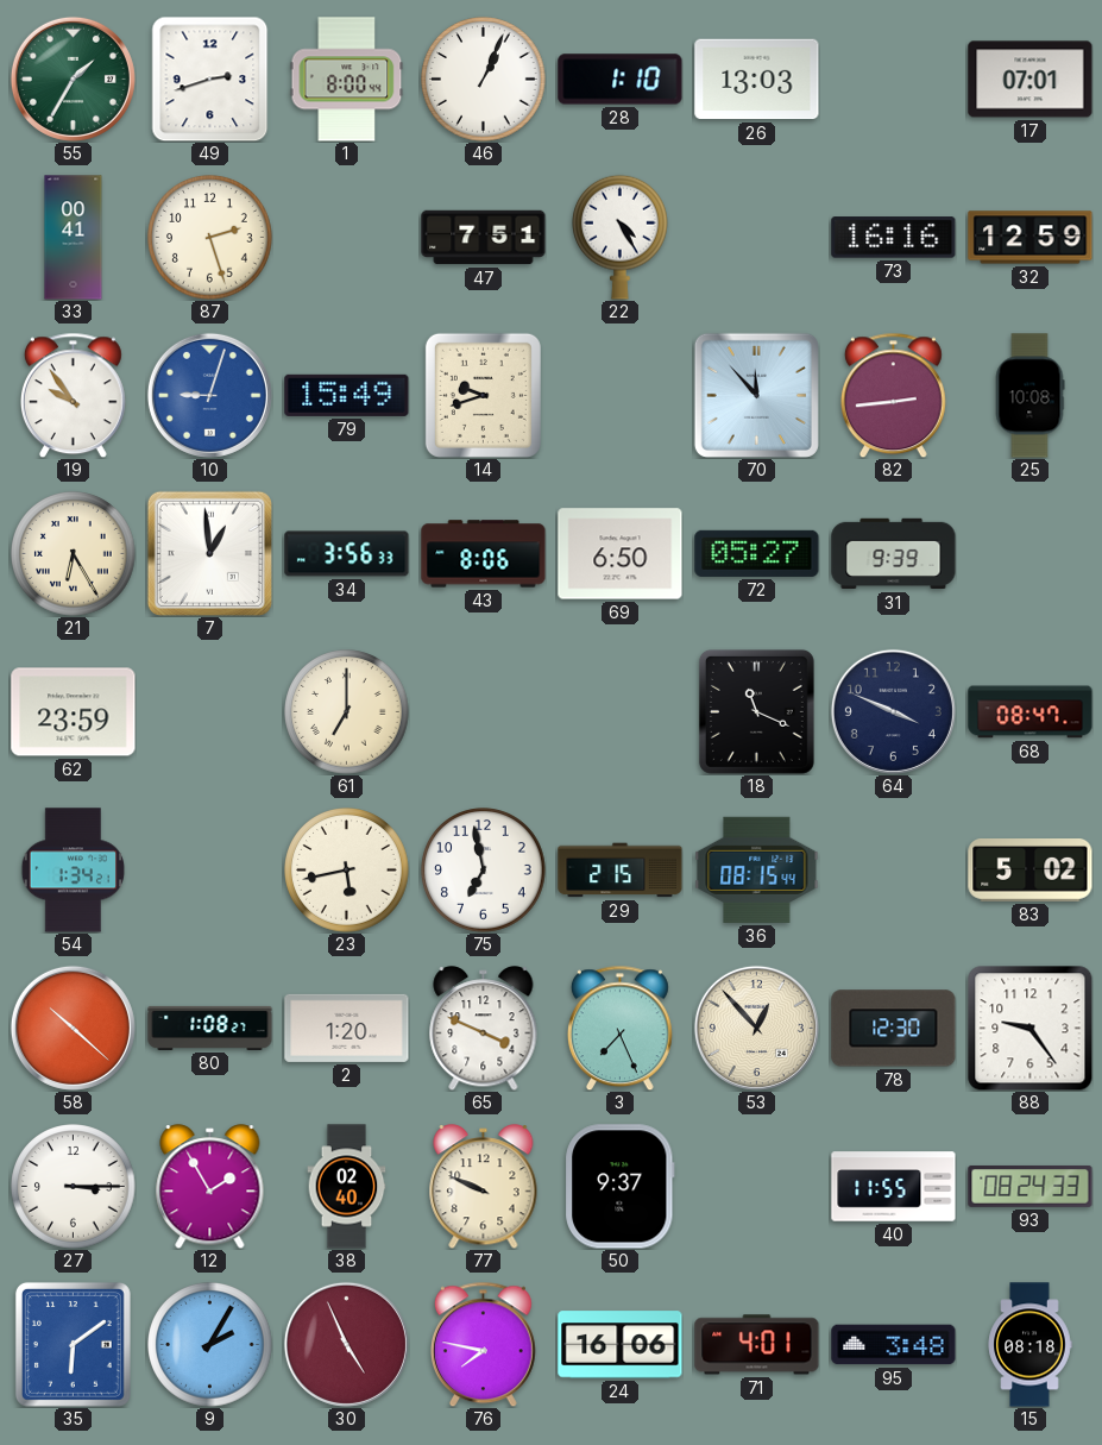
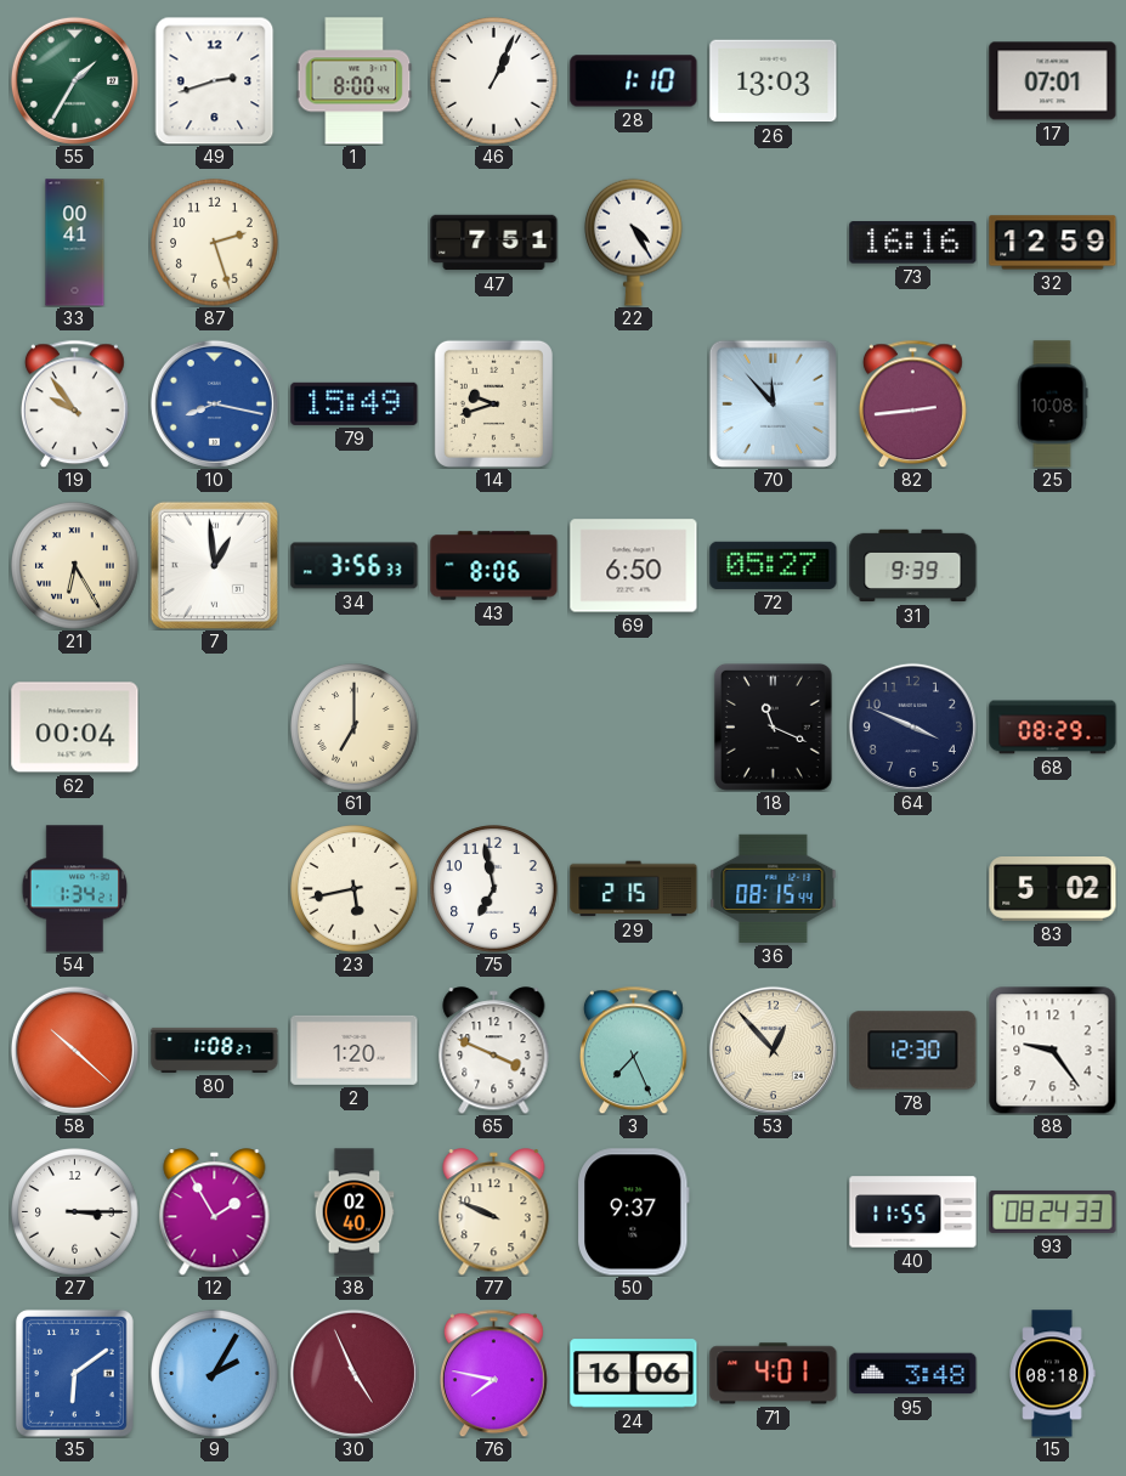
10: 9:03 -> 8:17 (214, 403)
62: 23:59 -> 00:04 (75, 728)
68: 08:47 -> 08:29 (1053, 728)
